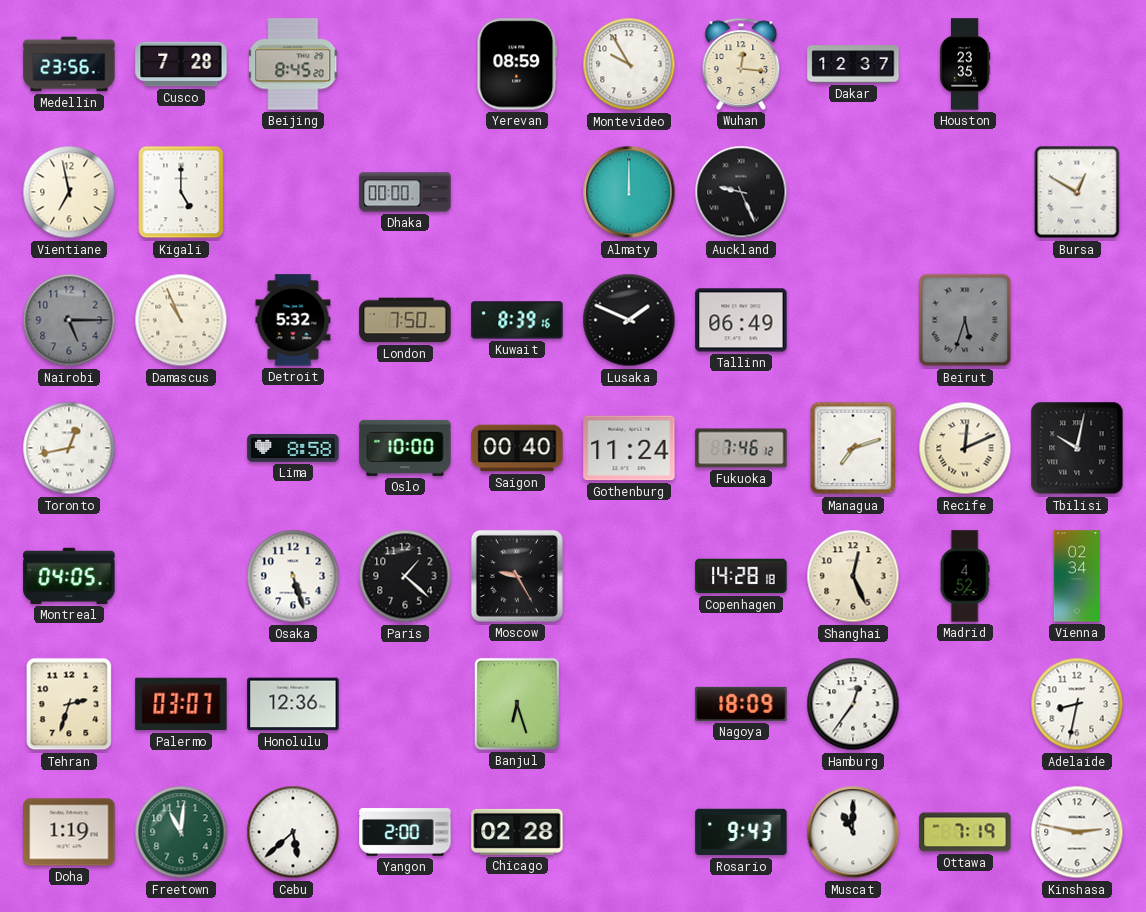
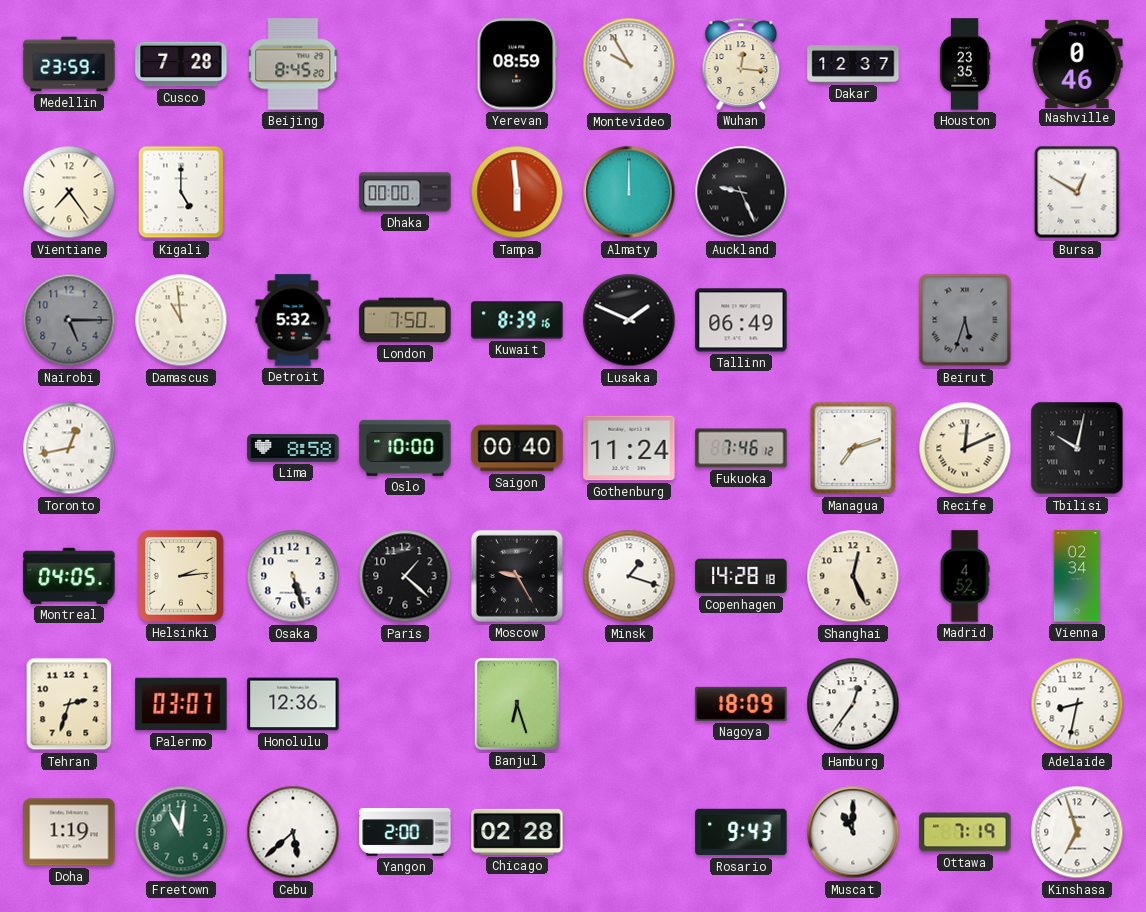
Medellin: 23:56 -> 23:59 (69, 64)
Nashville: none -> 0:46 (1077, 63)
Vientiane: 6:58 -> 7:24 (69, 192)
Tampa: none -> 5:59 (517, 192)
Damascus: 10:56 -> 10:59 (181, 320)
Helsinki: none -> 2:14 (181, 576)
Minsk: none -> 1:18 (629, 576)
Kinshasa: 2:47 -> 6:57 (1077, 832)
